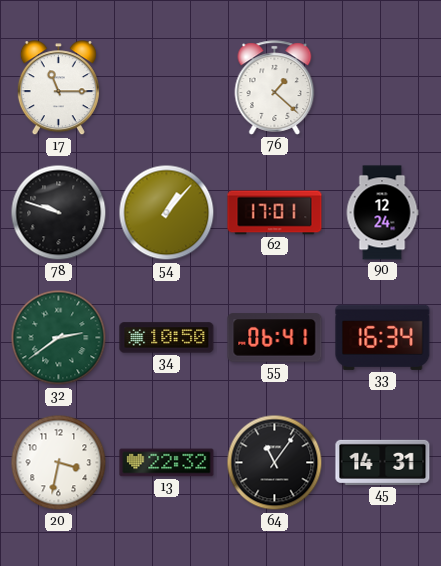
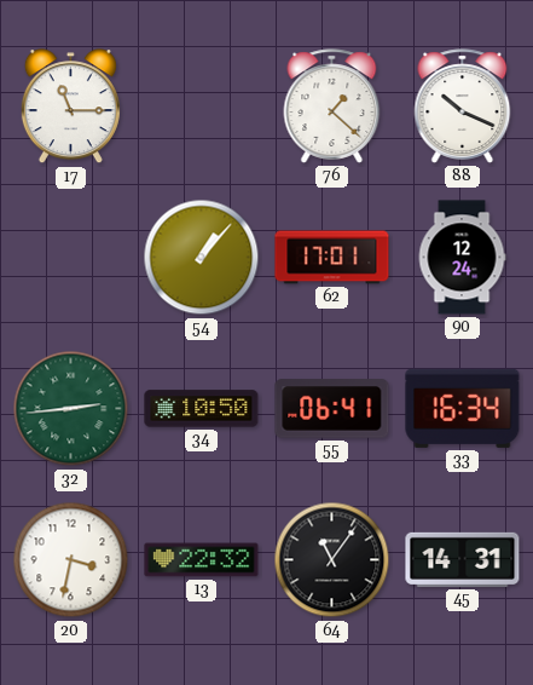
88: none -> 10:19 (463, 107)
78: 9:48 -> none (59, 213)
32: 2:39 -> 2:44 (71, 409)
